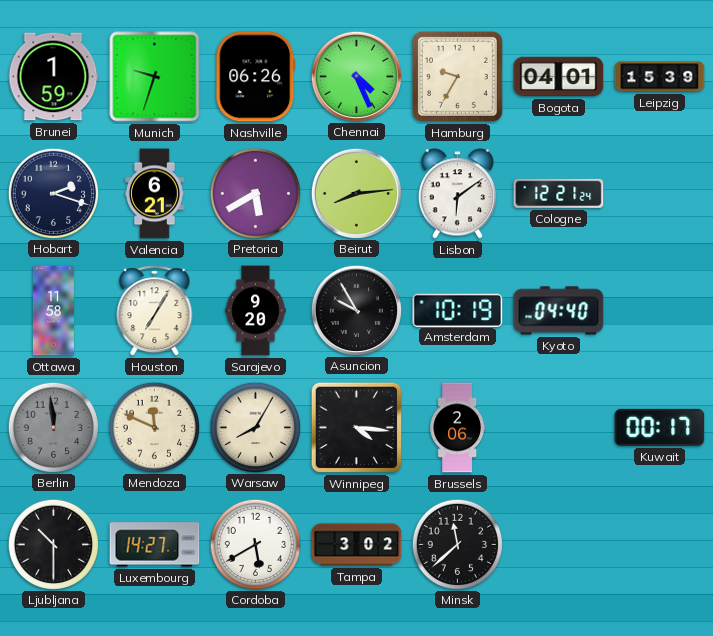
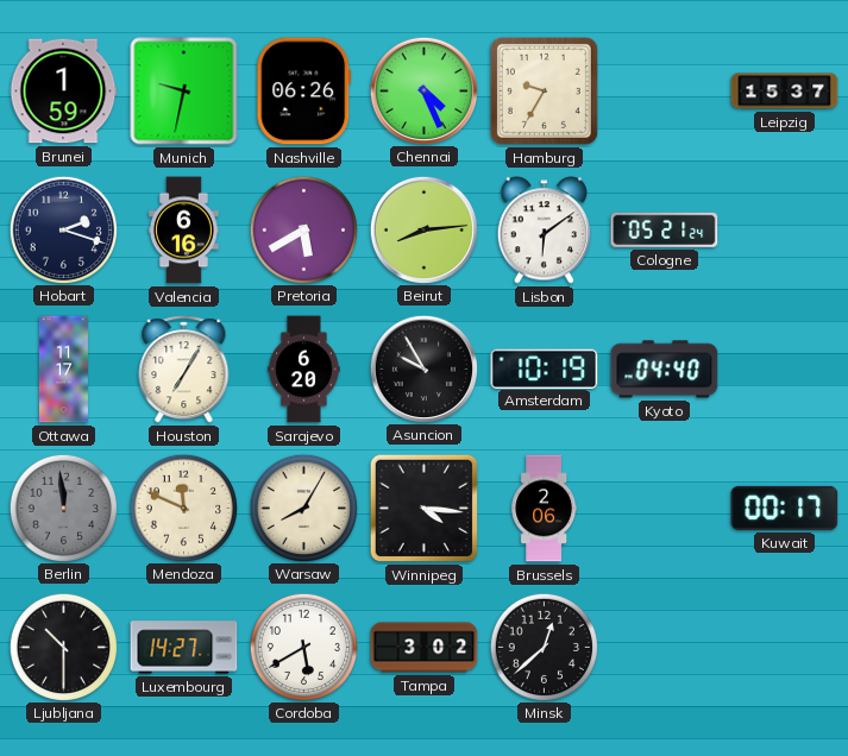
Munich: 9:33 -> 9:32 (184, 92)
Bogota: 04:01 -> none (559, 77)
Leipzig: 15:39 -> 15:37 (785, 92)
Valencia: 6:21 -> 6:16 (183, 231)
Cologne: 12:21 -> 05:21 (665, 229)
Ottawa: 11:58 -> 11:17 (63, 370)
Sarajevo: 9:20 -> 6:20 (304, 370)
Minsk: 11:38 -> 12:38 (544, 647)
